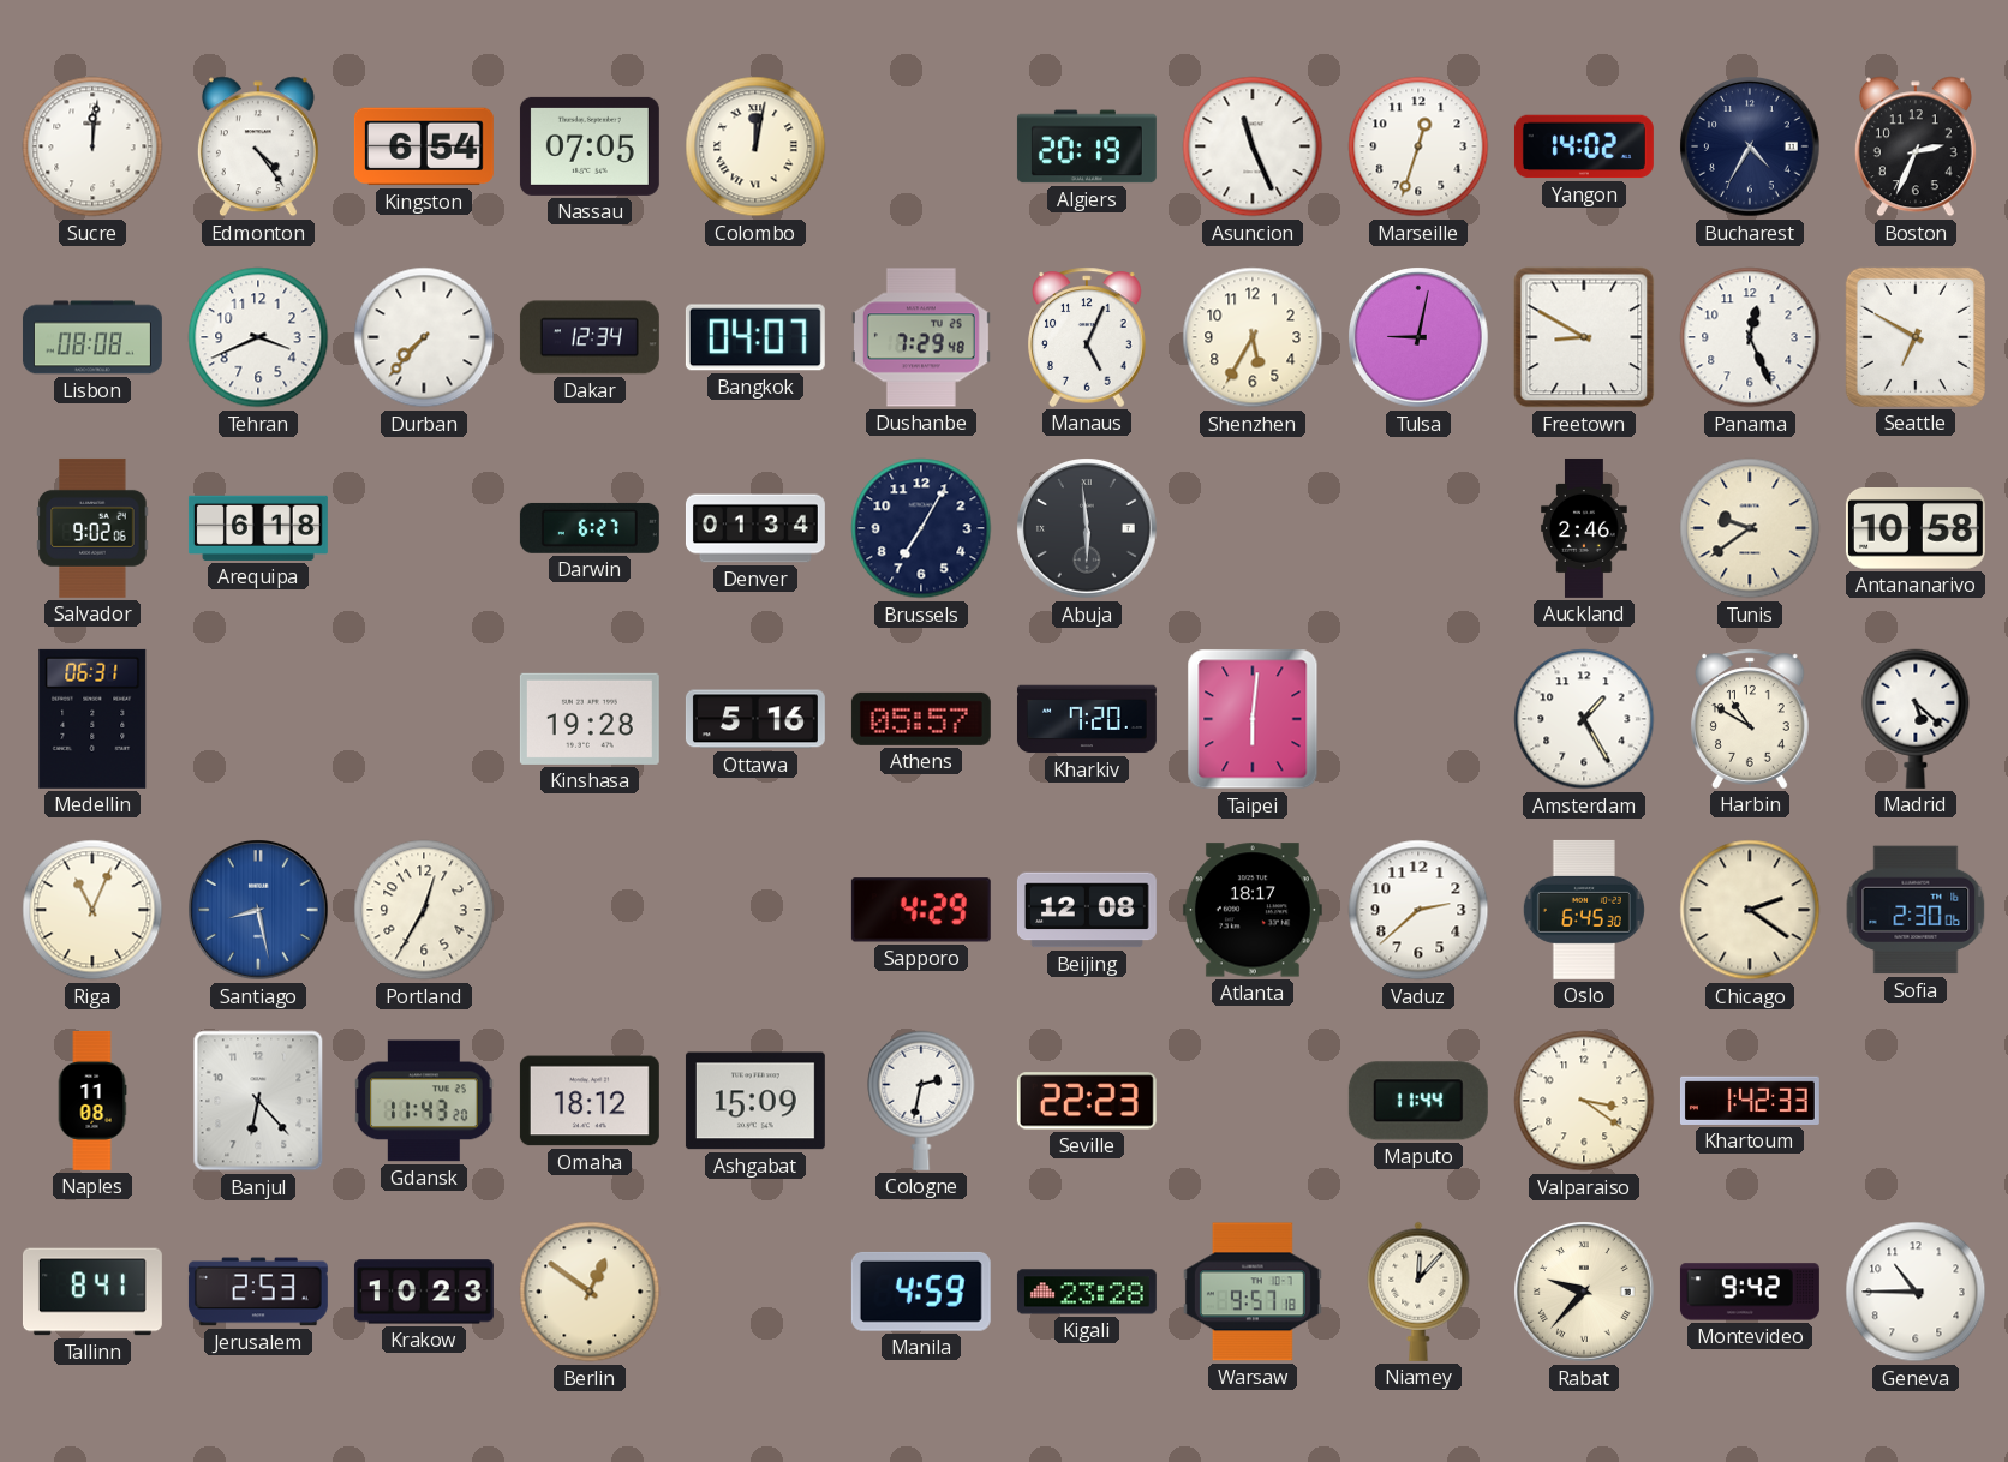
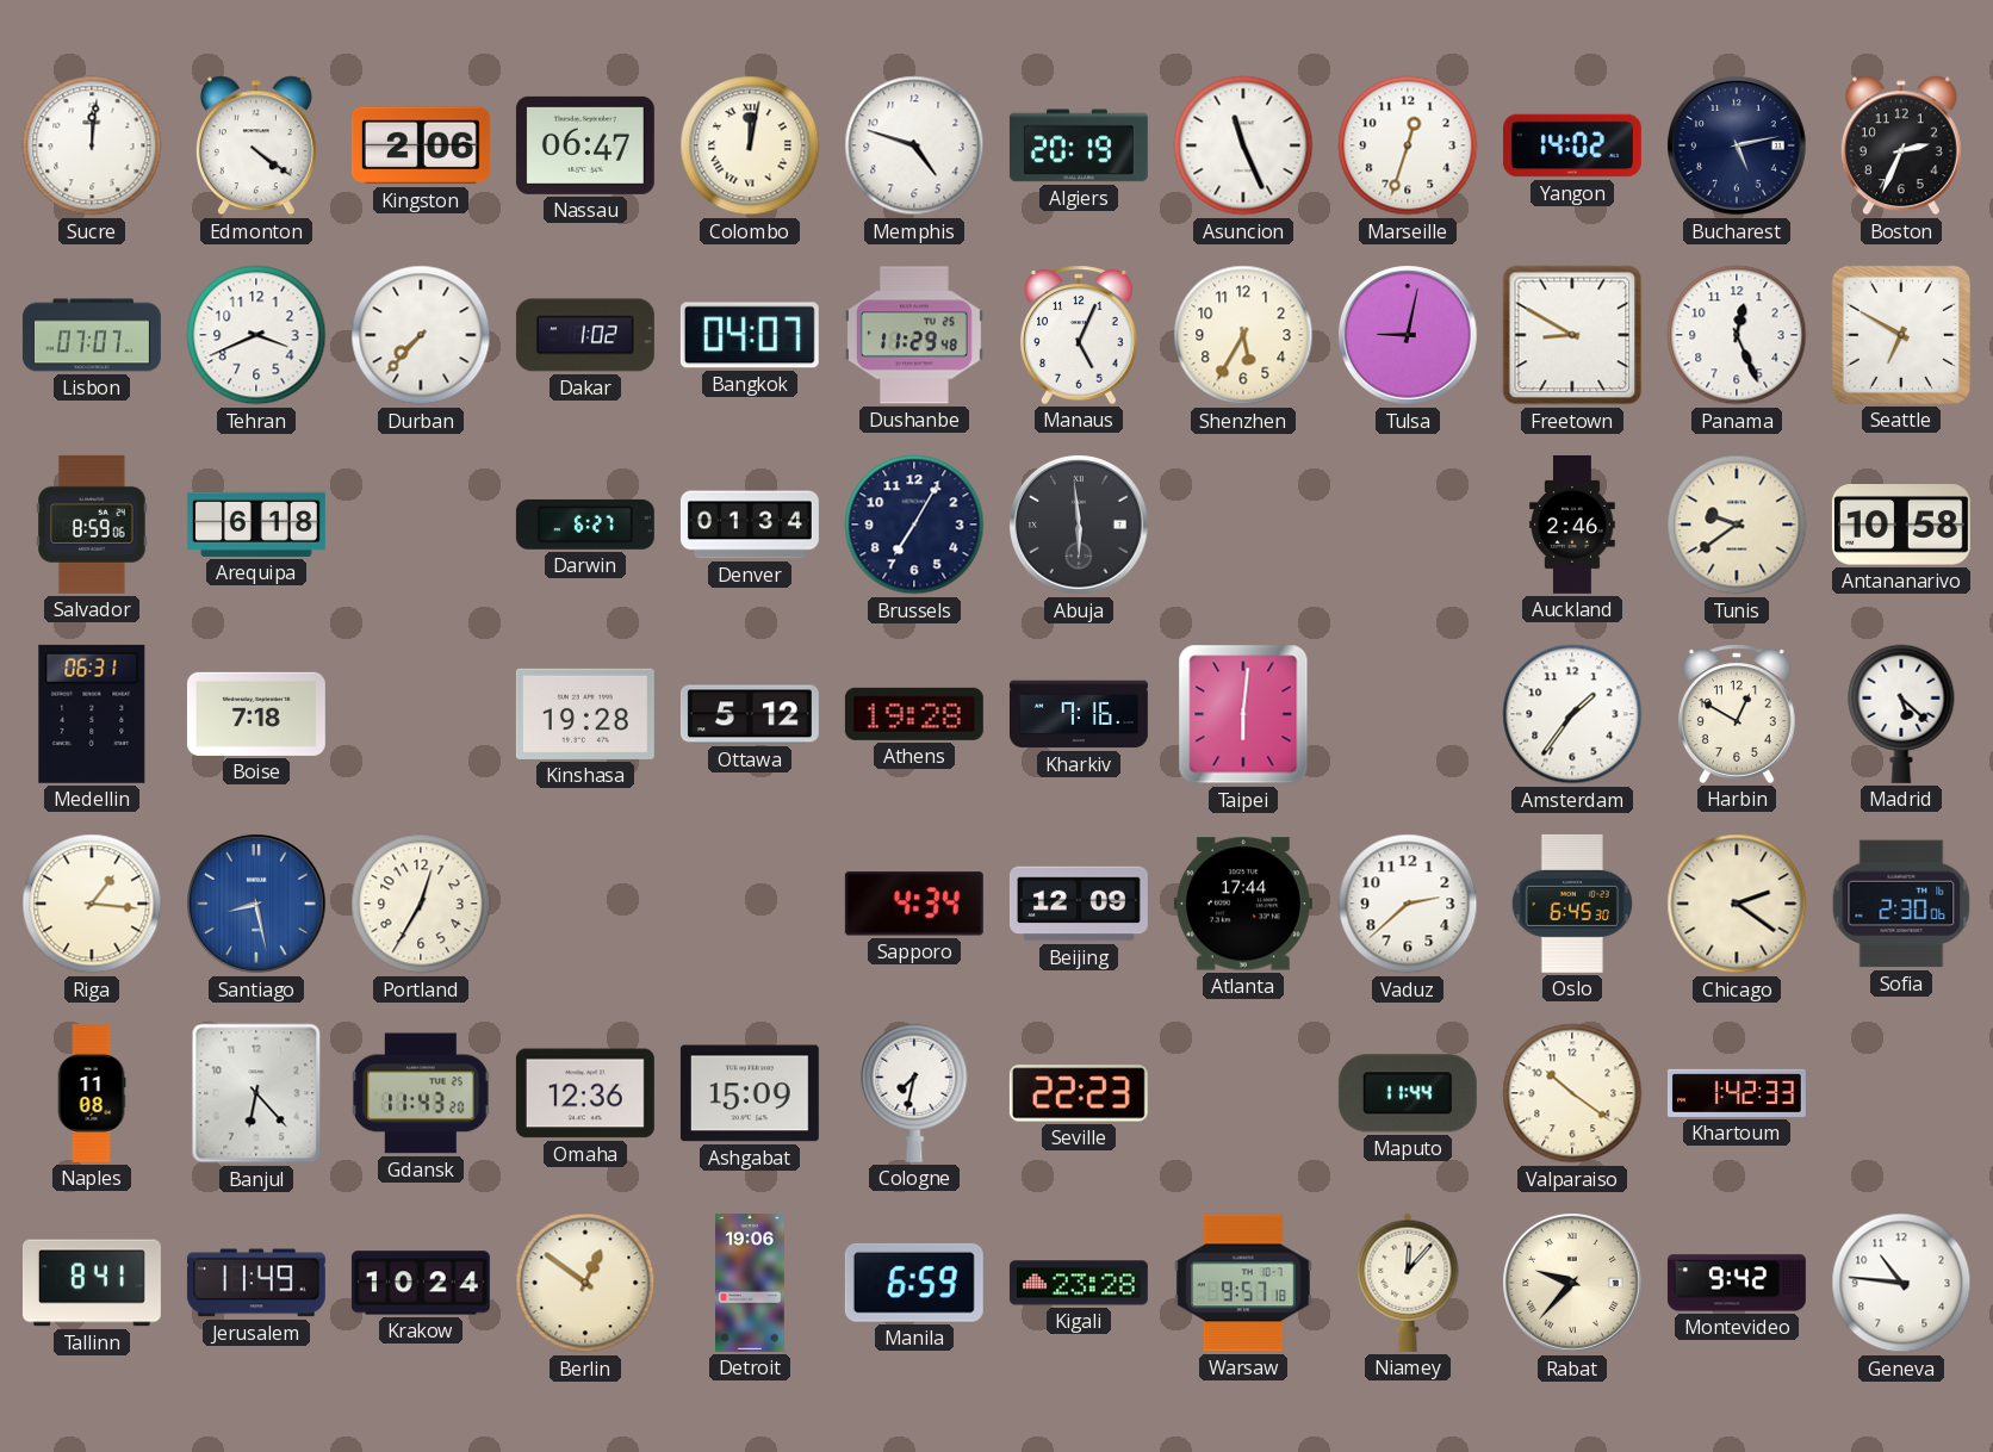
Edmonton: 4:24 -> 4:21 (256, 145)
Kingston: 6:54 -> 2:06 (421, 145)
Nassau: 07:05 -> 06:47 (585, 145)
Memphis: none -> 4:48 (914, 145)
Bucharest: 4:35 -> 5:13 (1737, 145)
Lisbon: 08:08 -> 07:07 (92, 335)
Dakar: 12:34 -> 1:02 (585, 335)
Dushanbe: 7:29 -> 11:29 (914, 335)
Salvador: 9:02 -> 8:59 (92, 525)
Boise: none -> 7:18 (256, 714)
Ottawa: 5:16 -> 5:12 (750, 714)
Athens: 05:57 -> 19:28 (914, 714)
Kharkiv: 7:20 -> 7:16 (1079, 714)
Amsterdam: 1:25 -> 1:36 (1572, 714)
Harbin: 10:50 -> 12:50 (1738, 714)
Riga: 11:04 -> 1:16 (92, 904)
Sapporo: 4:29 -> 4:34 (914, 904)
Beijing: 12:08 -> 12:09 (1079, 904)
Atlanta: 18:17 -> 17:44 (1243, 904)
Omaha: 18:12 -> 12:36 (585, 1093)
Cologne: 2:32 -> 7:32 (914, 1093)
Valparaiso: 3:21 -> 10:21 (1572, 1093)
Jerusalem: 2:53 -> 11:49 (256, 1283)
Krakow: 10:23 -> 10:24 (421, 1283)
Detroit: none -> 19:06 (750, 1283)
Manila: 4:59 -> 6:59 (914, 1283)
Geneva: 10:45 -> 10:46 (1901, 1283)
